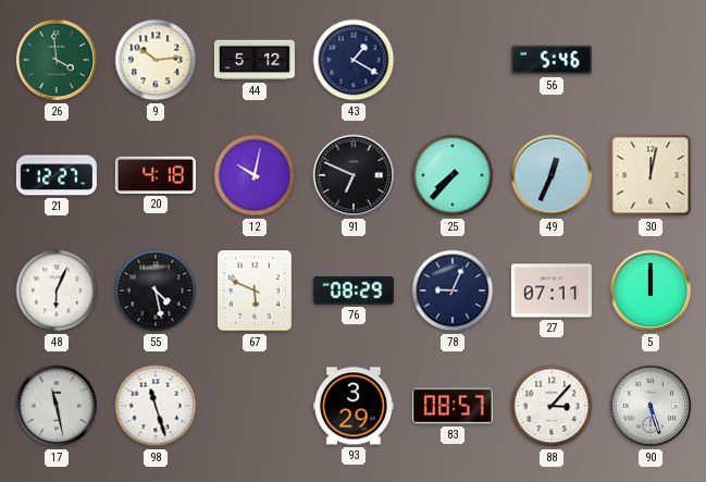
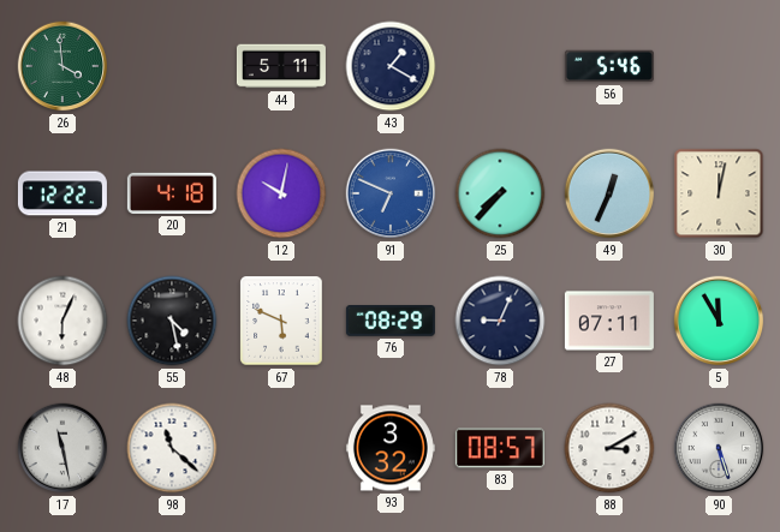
9: 10:14 -> none (156, 60)
44: 5:12 -> 5:11 (281, 66)
21: 12:27 -> 12:22 (62, 193)
91 dial: black -> blue (391, 193)
5: 12:00 -> 11:55 (719, 321)
98: 11:27 -> 11:22 (172, 448)
93: 3:29 -> 3:32 (391, 448)
88: 3:07 -> 3:10 (609, 448)
